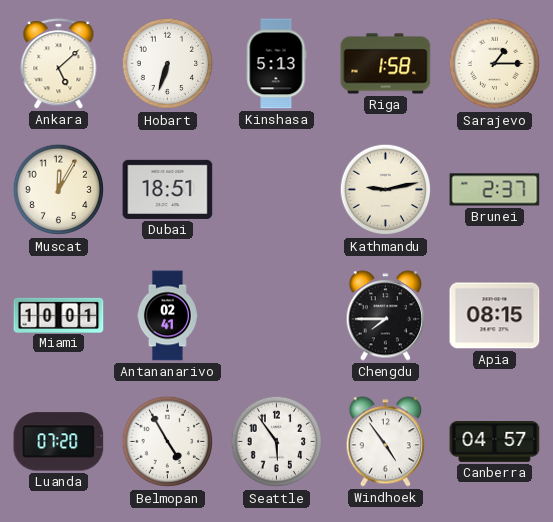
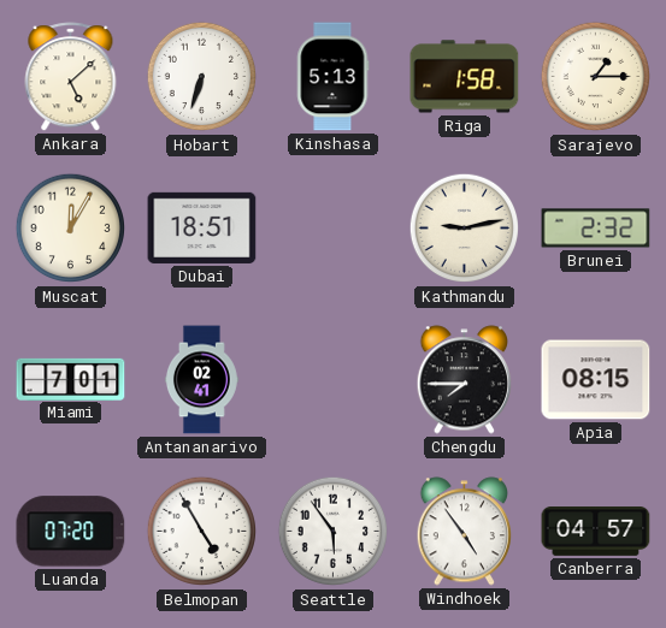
Brunei: 2:37 -> 2:32 (596, 229)
Miami: 10:01 -> 7:01 (71, 379)
